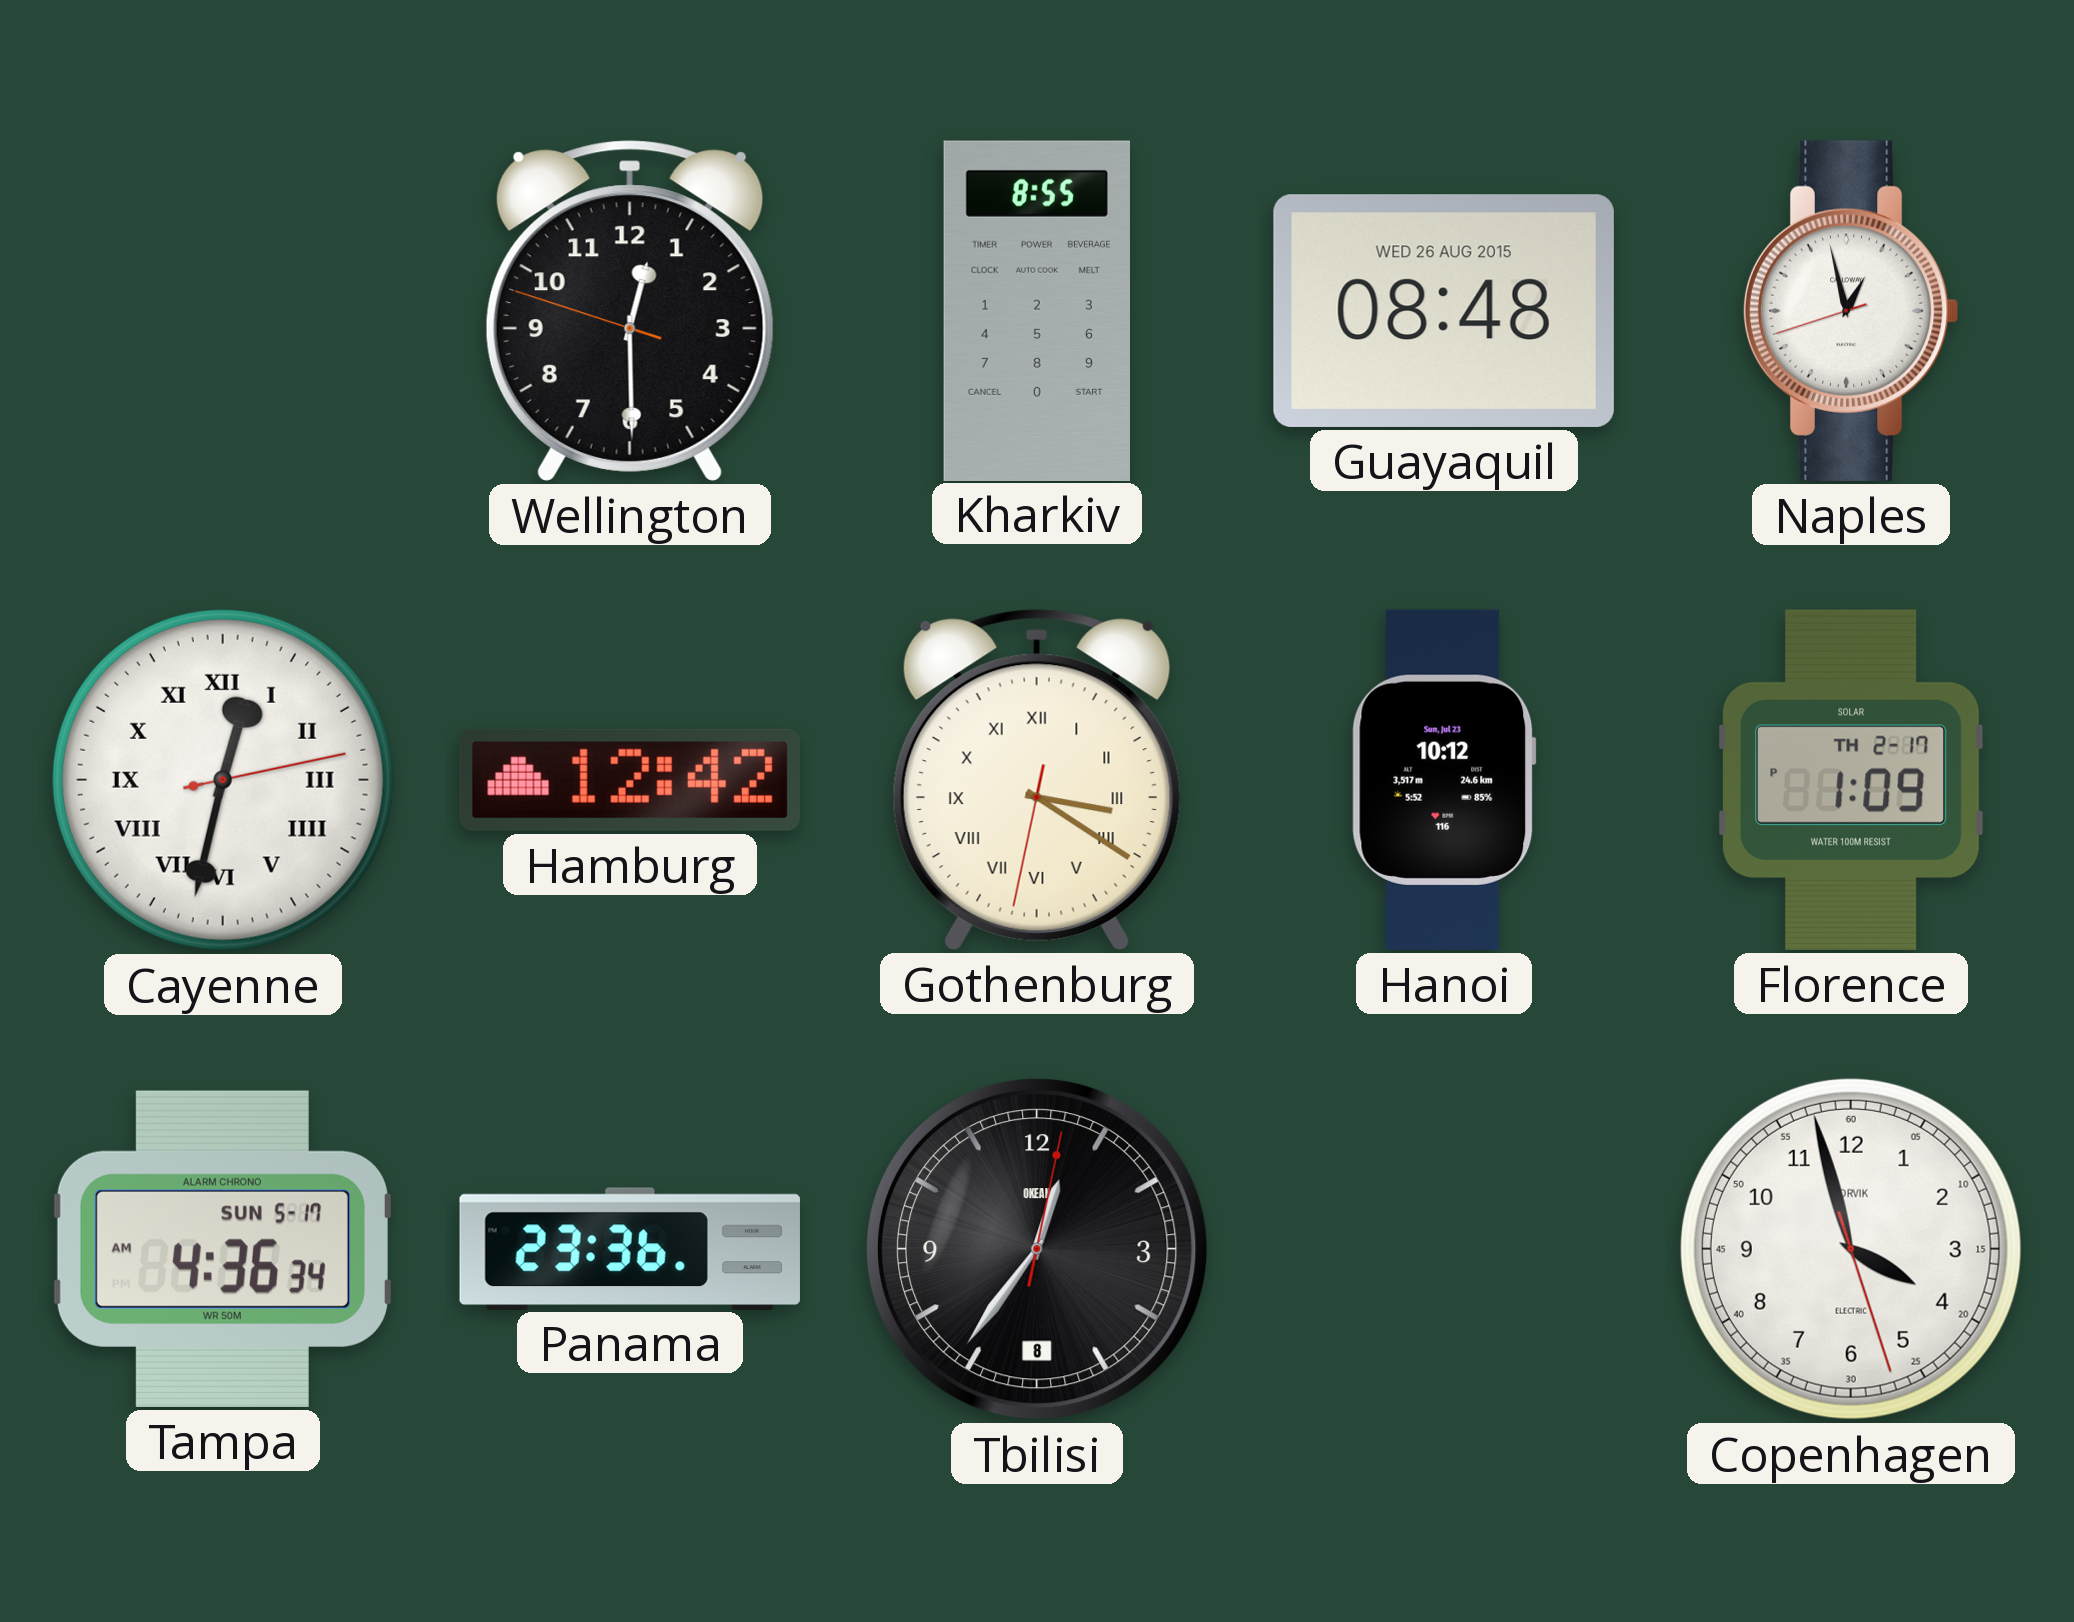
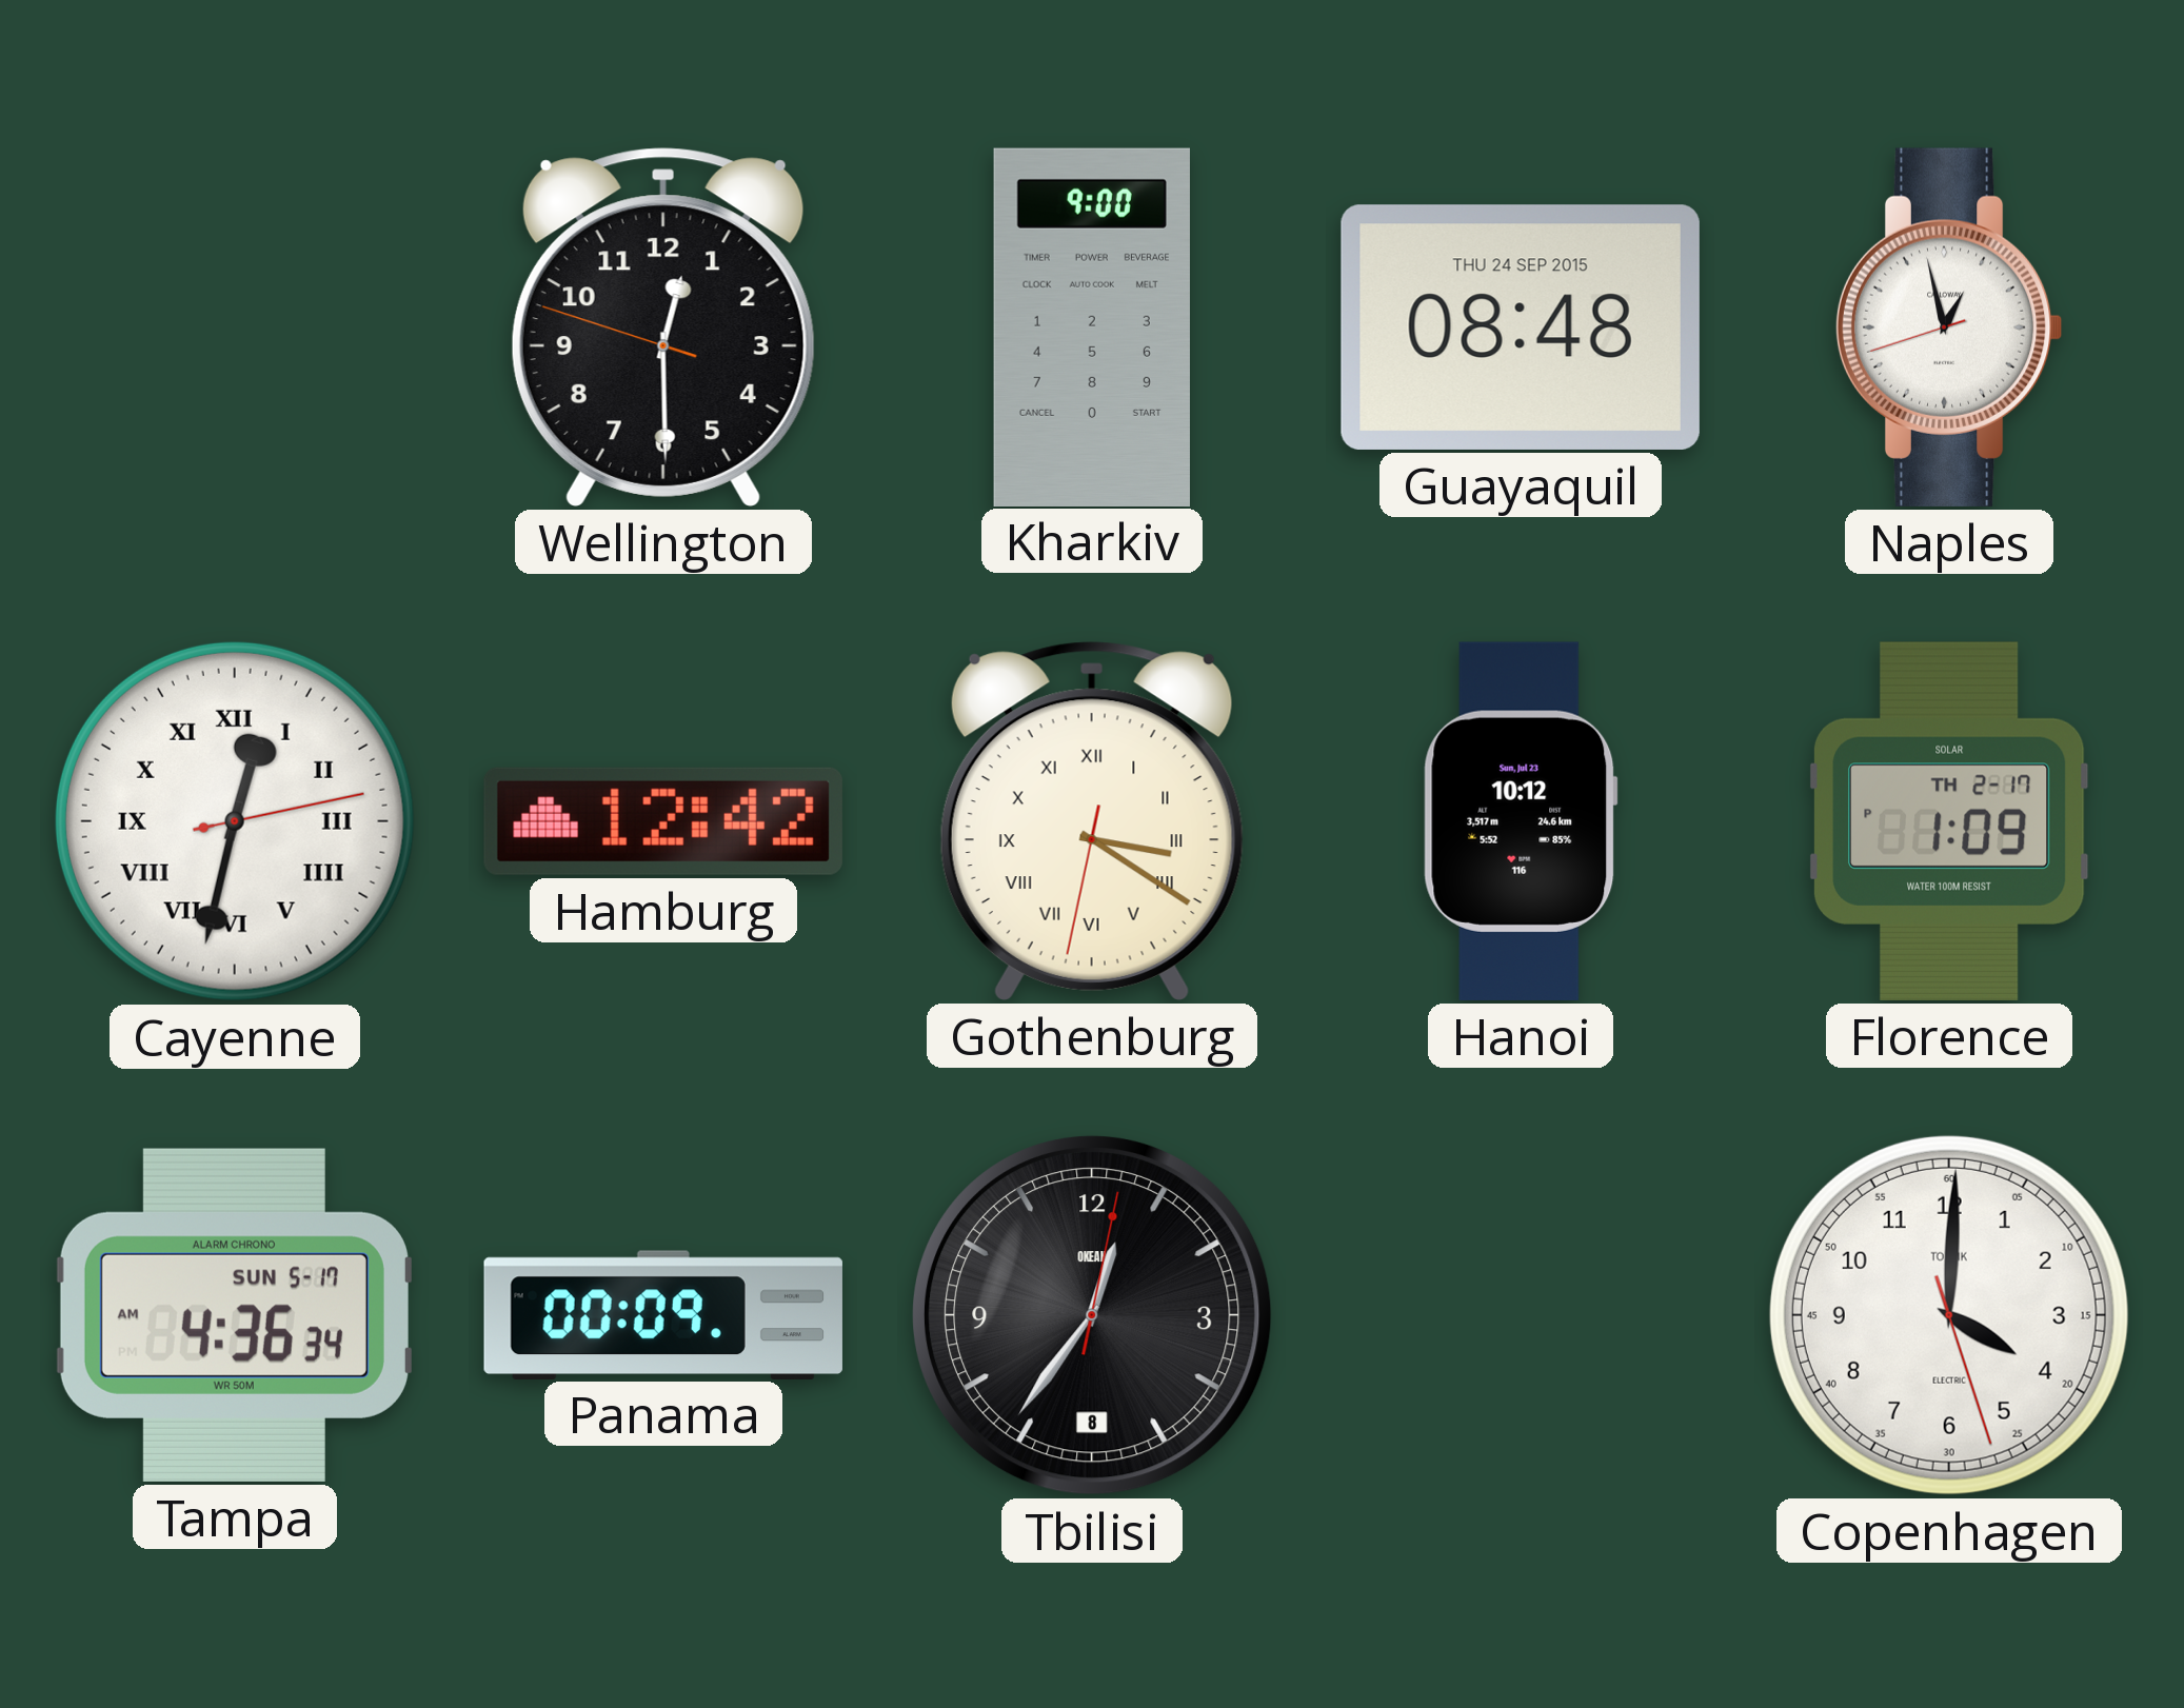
Kharkiv: 8:55 -> 9:00 (1092, 326)
Guayaquil date: WED 26 AUG 2015 -> THU 24 SEP 2015 (1521, 327)
Panama: 23:36 -> 00:09 (663, 1314)
Copenhagen: 3:57 -> 4:00 (1949, 1315)
